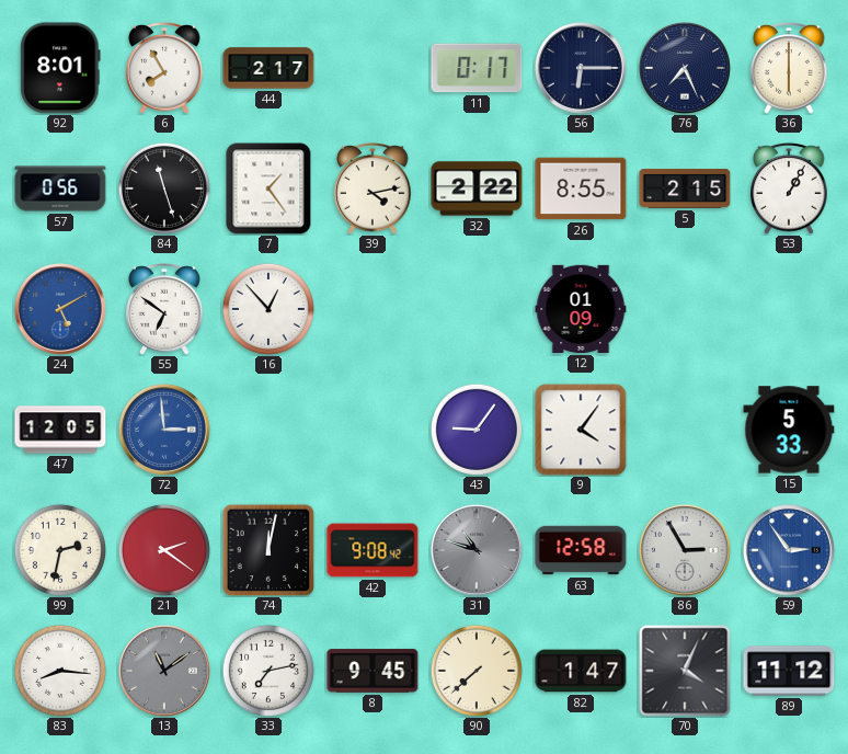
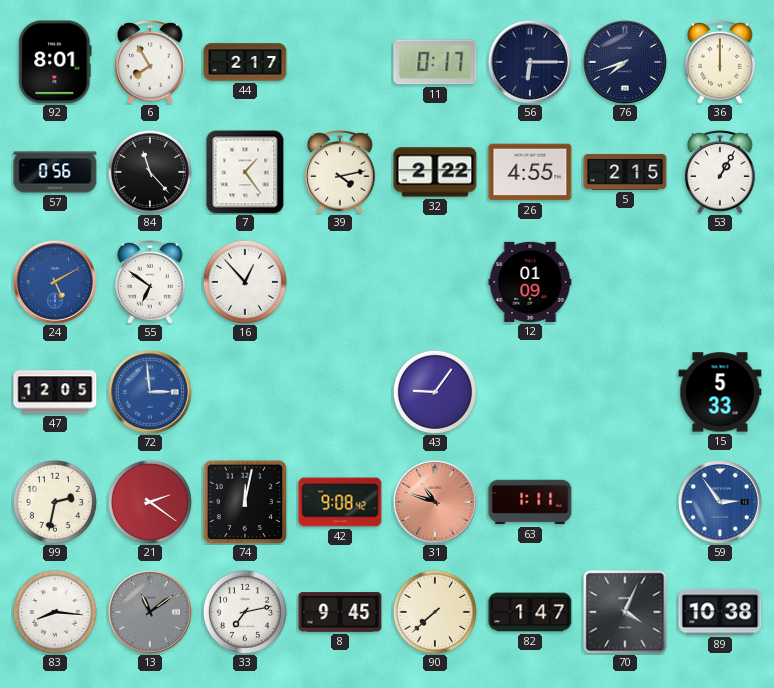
76: 7:26 -> 7:42 (625, 62)
36: 6:00 -> 12:00 (720, 62)
84: 11:27 -> 11:23 (150, 172)
26: 8:55 -> 4:55 (530, 172)
9: 4:06 -> none (581, 430)
31 dial: grey -> salmon (435, 502)
63: 12:58 -> 1:11 (530, 502)
86: 2:55 -> none (685, 550)
89: 11:12 -> 10:38 (720, 612)
